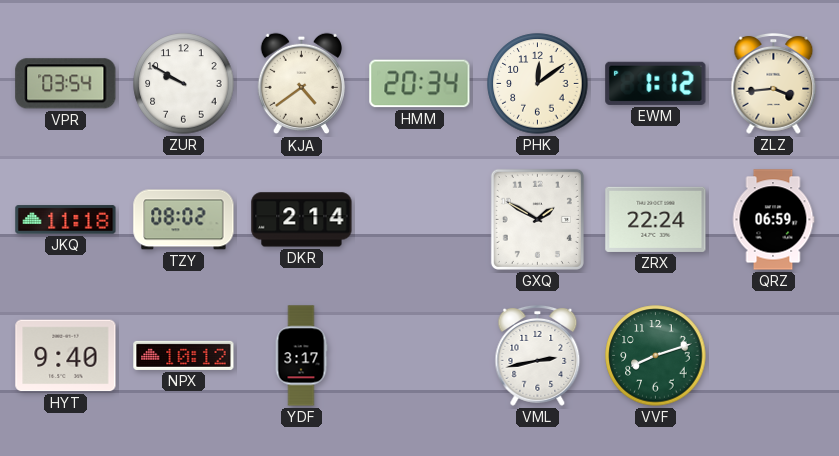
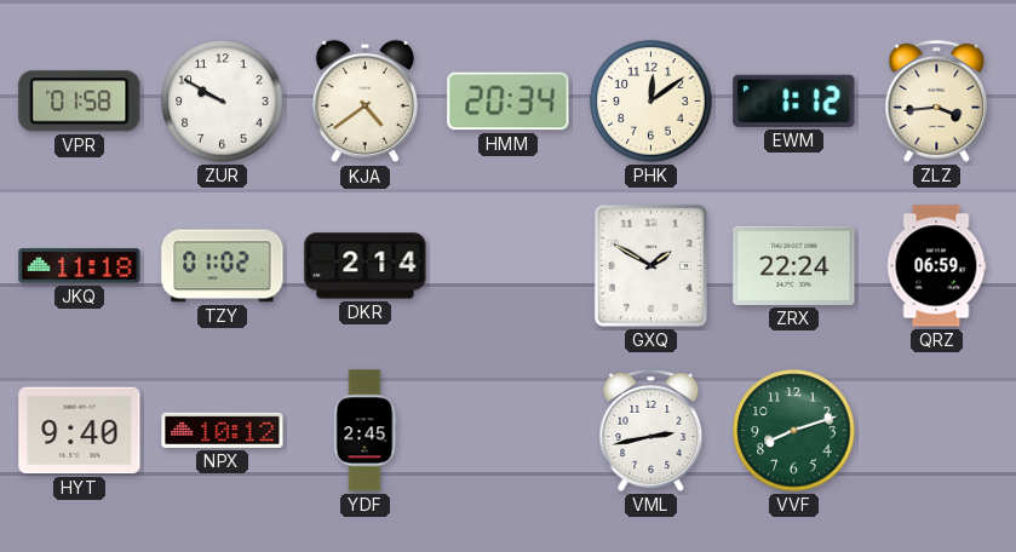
VPR: 03:54 -> 01:58 (80, 102)
TZY: 08:02 -> 01:02 (223, 266)
YDF: 3:17 -> 2:45 (365, 431)
